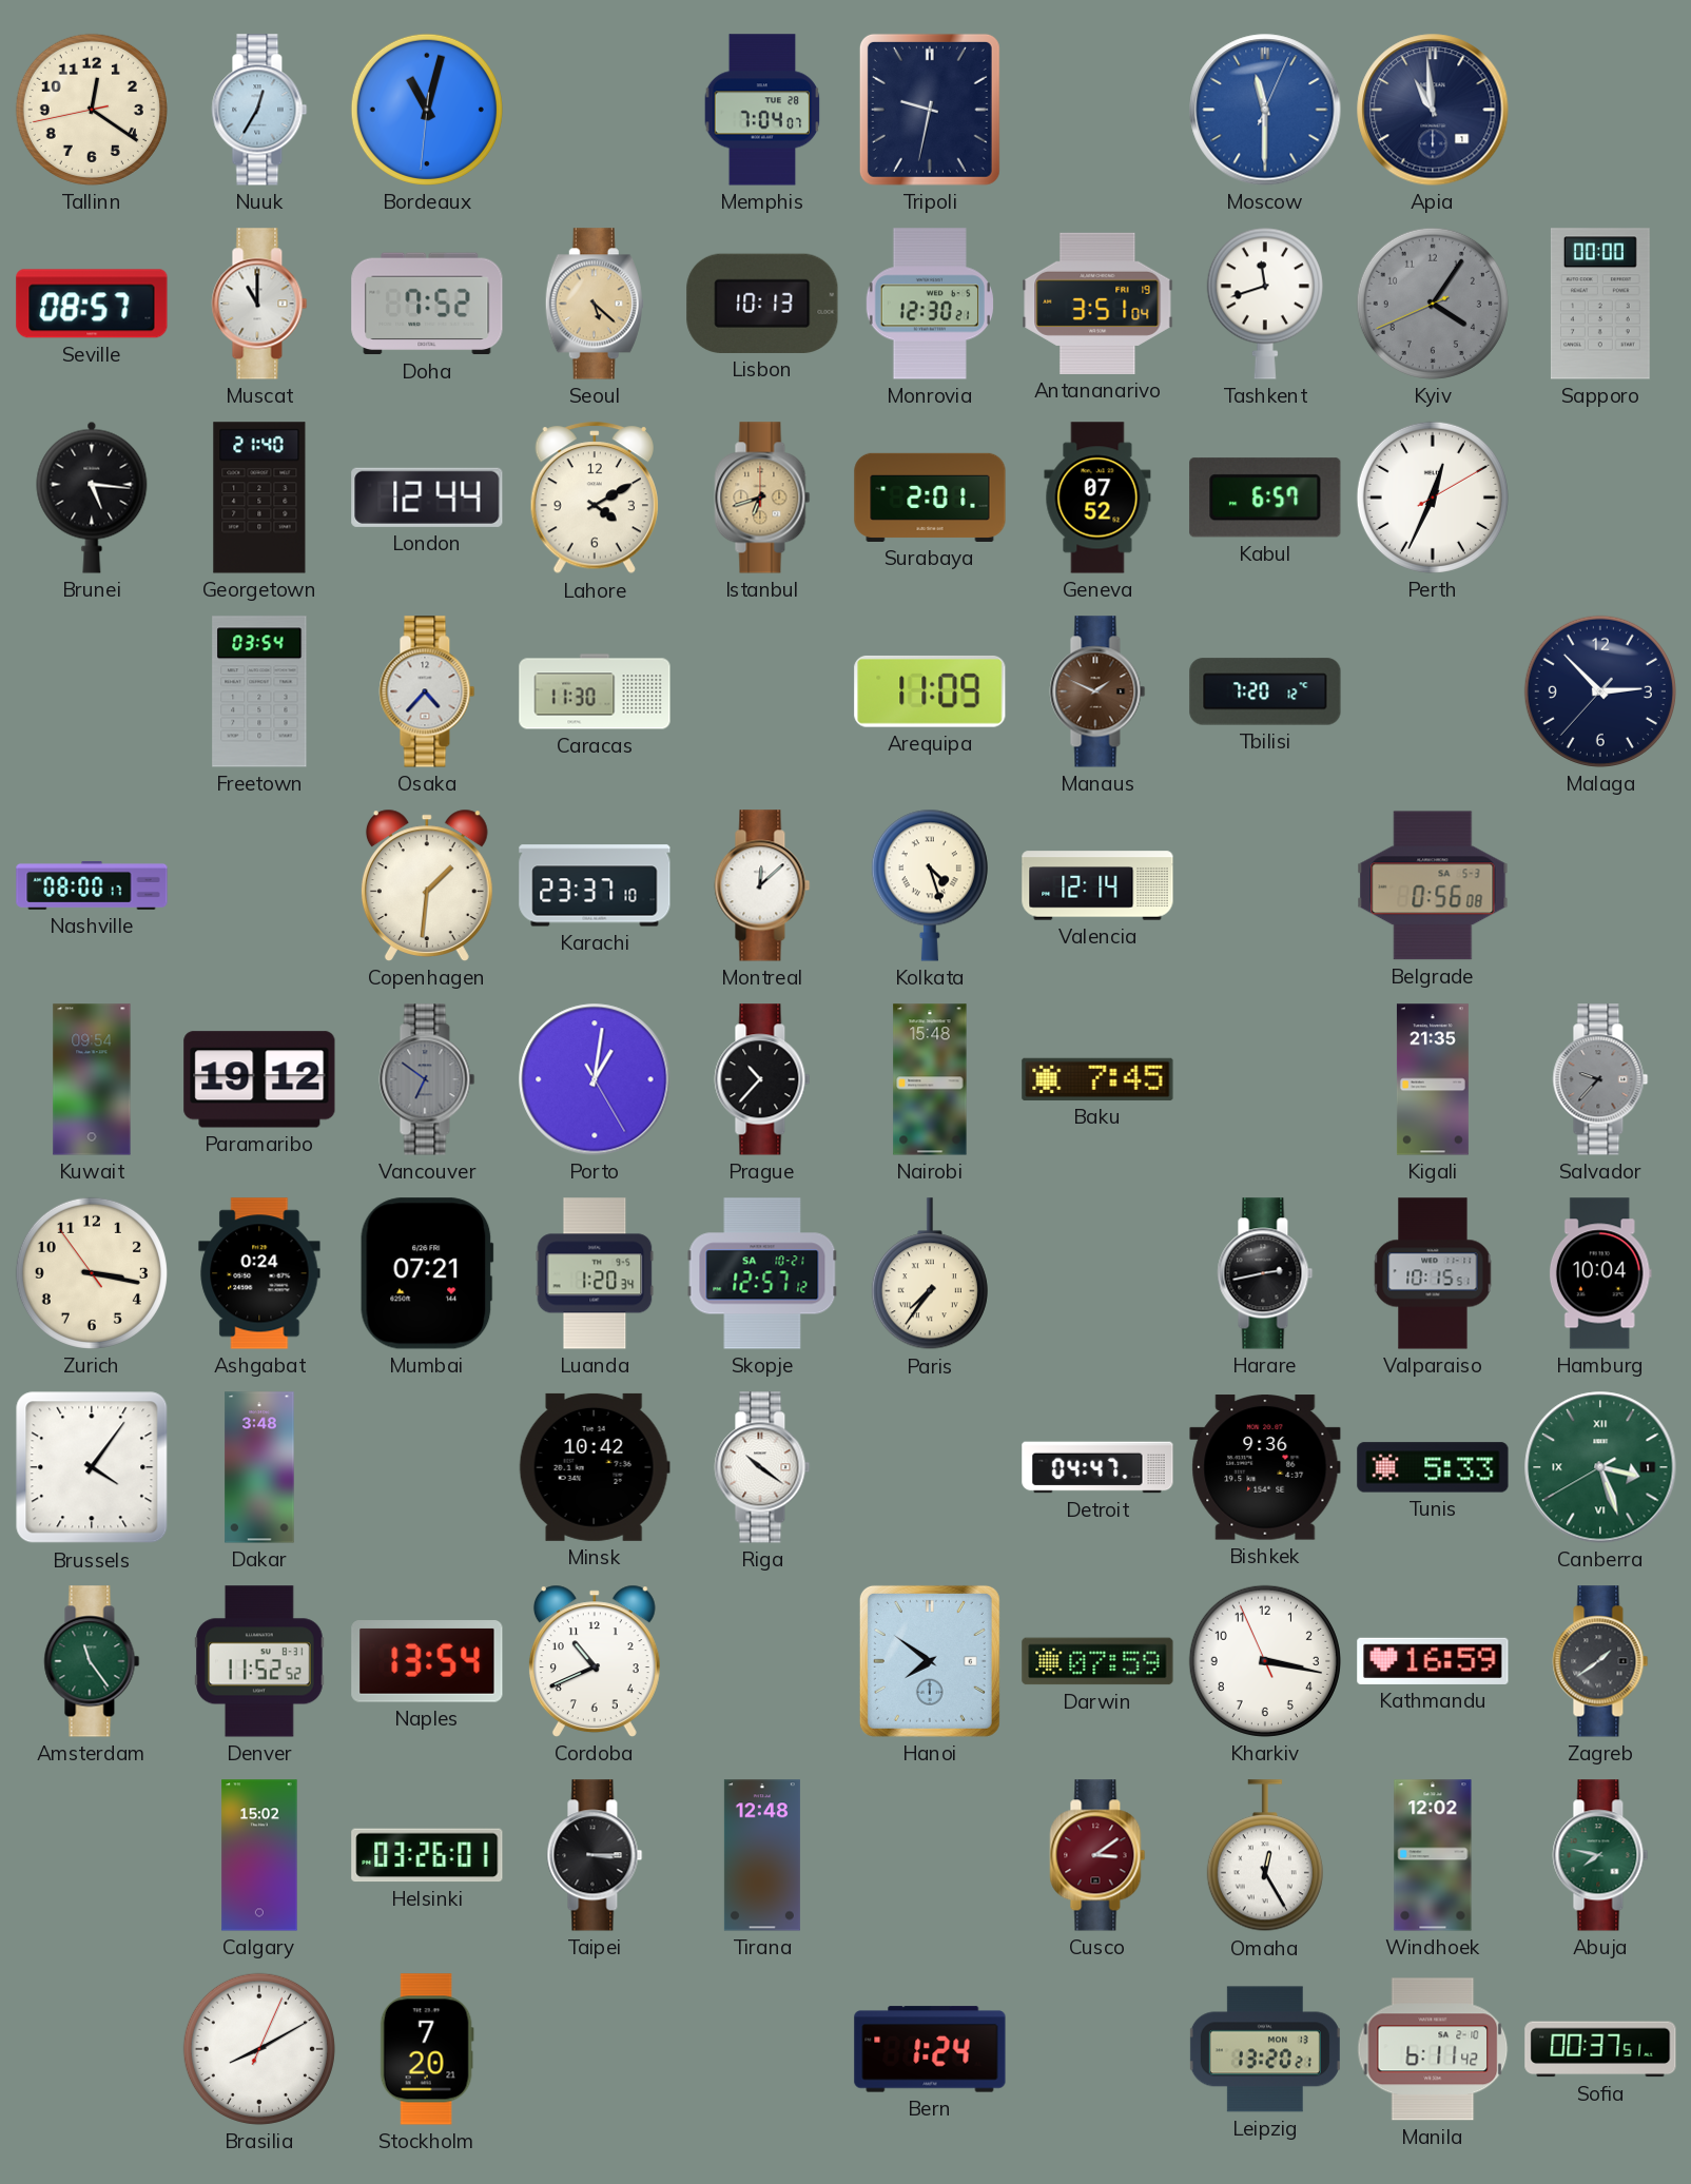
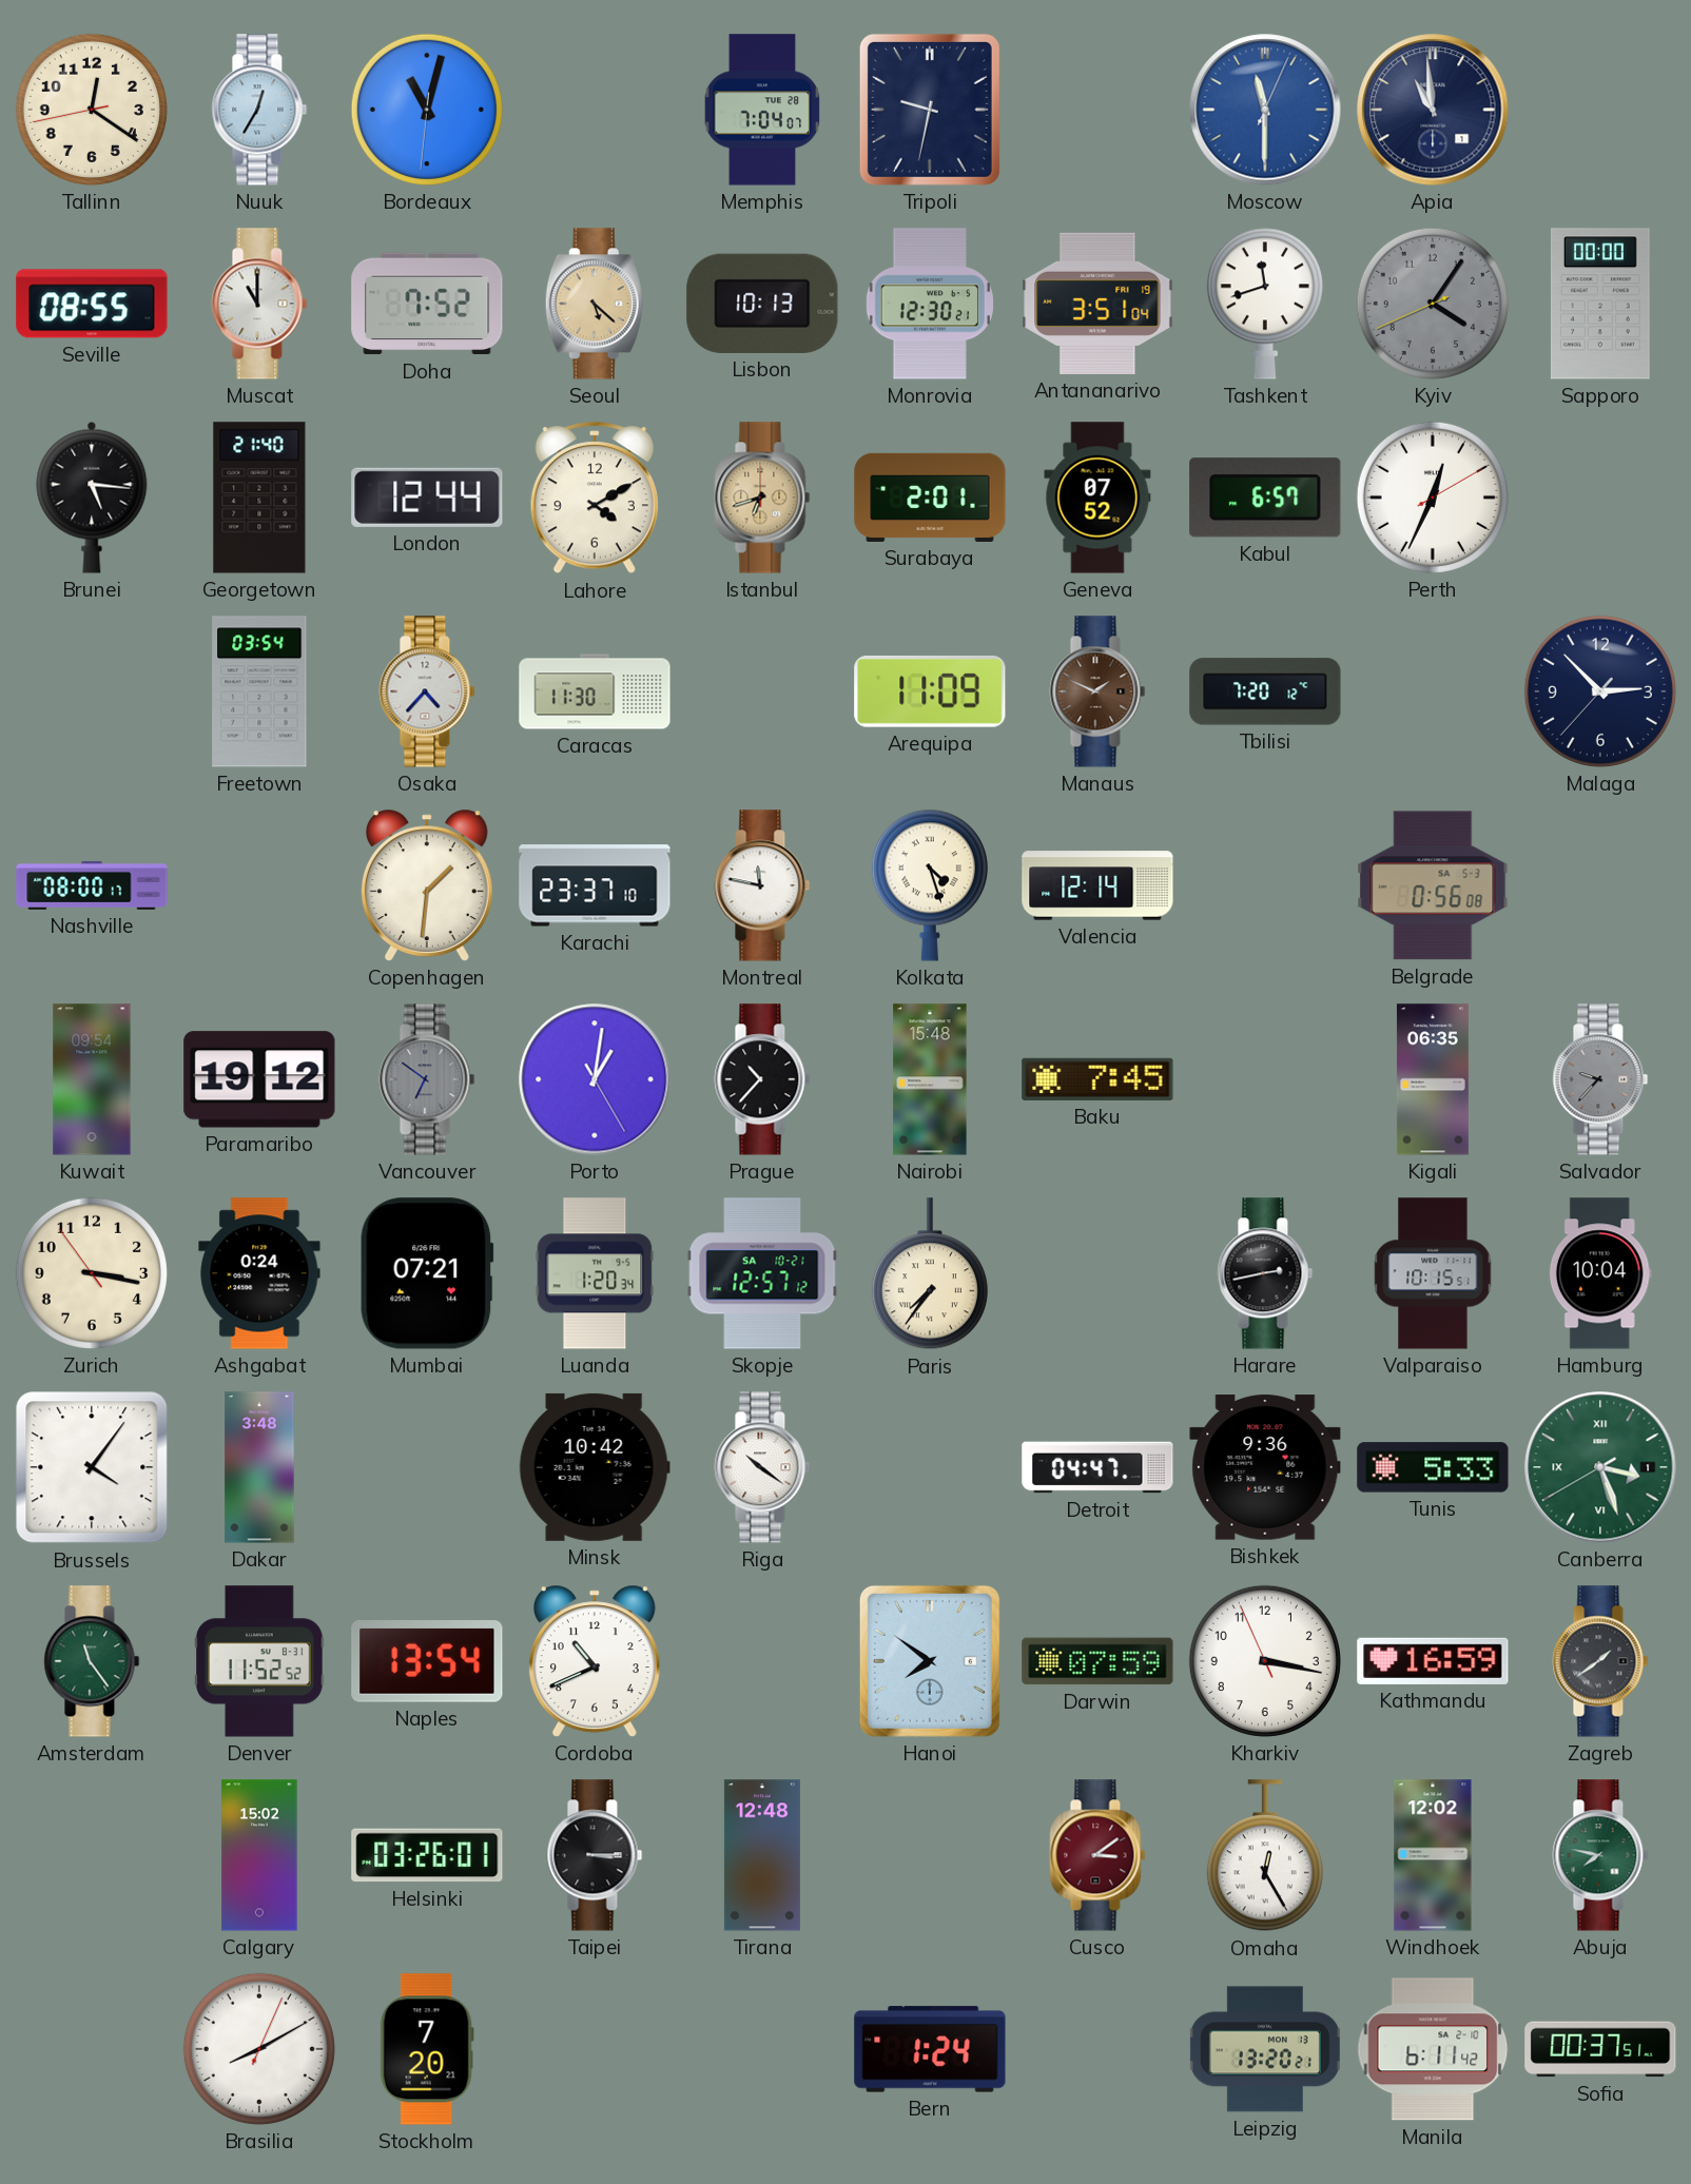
Seville: 08:57 -> 08:55 (92, 304)
Montreal: 12:08 -> 11:47 (762, 885)
Kigali: 21:35 -> 06:35 (1433, 1079)
